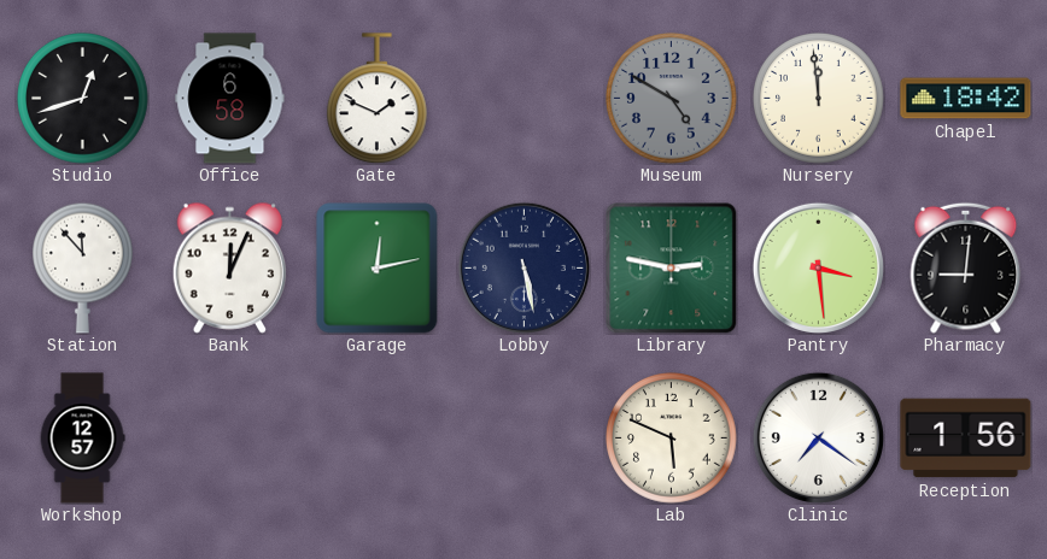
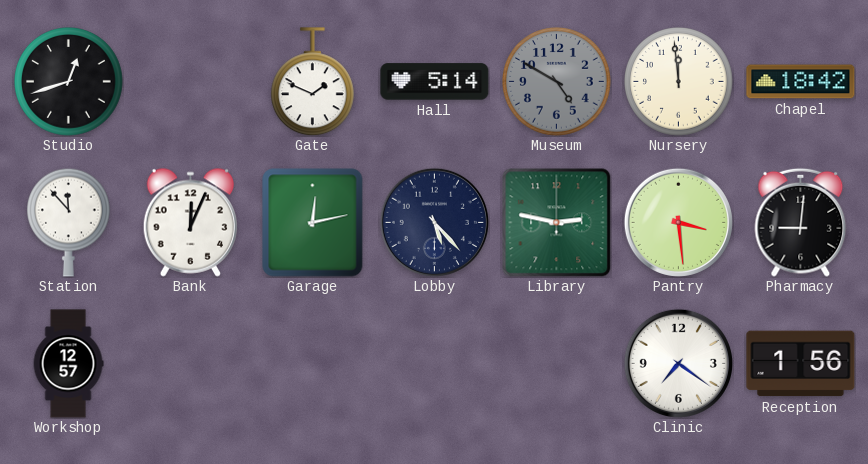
Office: 6:58 -> none (230, 99)
Hall: none -> 5:14 (435, 82)
Lobby: 5:28 -> 5:23 (434, 222)
Lab: 5:49 -> none (672, 439)
